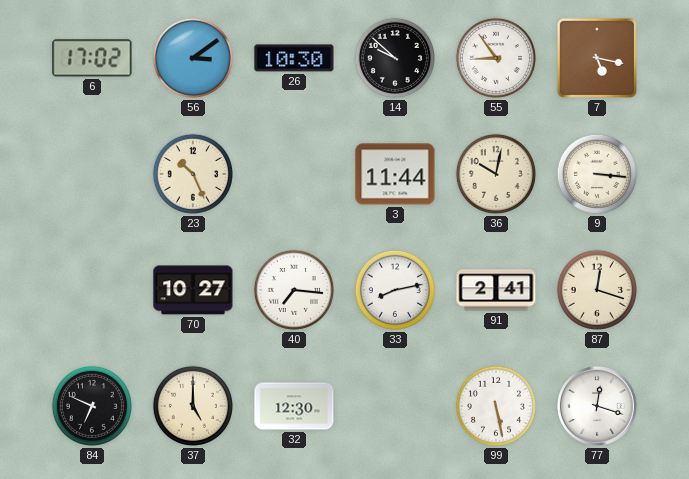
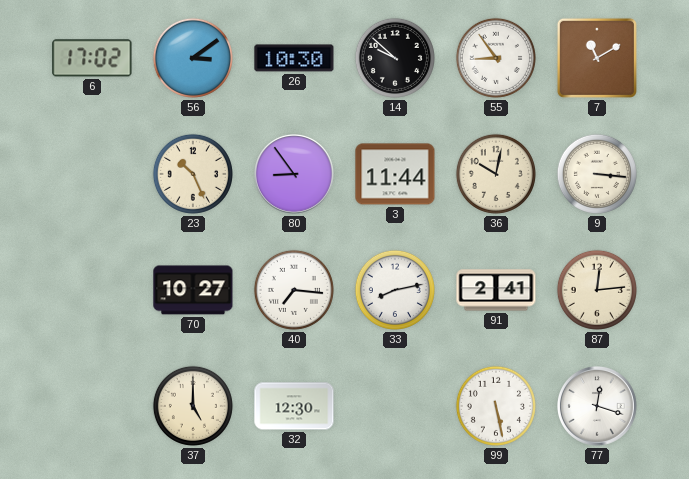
7: 5:17 -> 11:10 (597, 58)
80: none -> 8:54 (295, 175)
87: 12:18 -> 12:14 (597, 290)
84: 6:49 -> none (92, 406)
